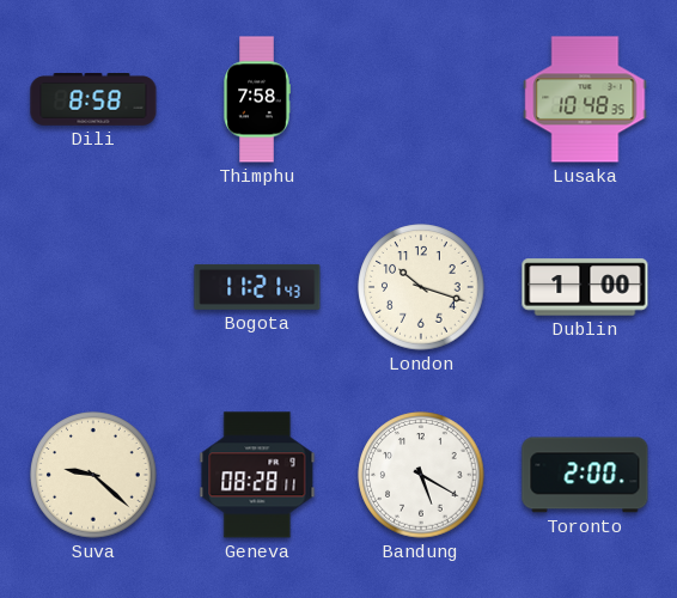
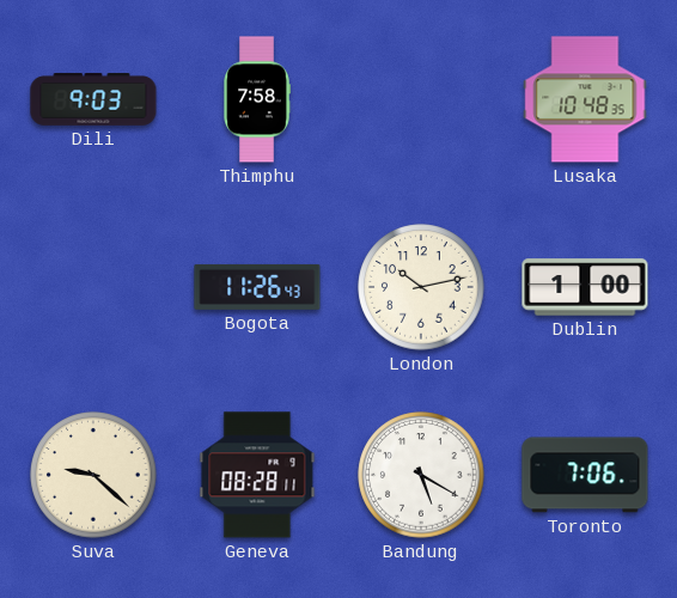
Dili: 8:58 -> 9:03 (93, 100)
Bogota: 11:21 -> 11:26 (257, 287)
London: 10:18 -> 10:13 (421, 287)
Toronto: 2:00 -> 7:06 (585, 475)
